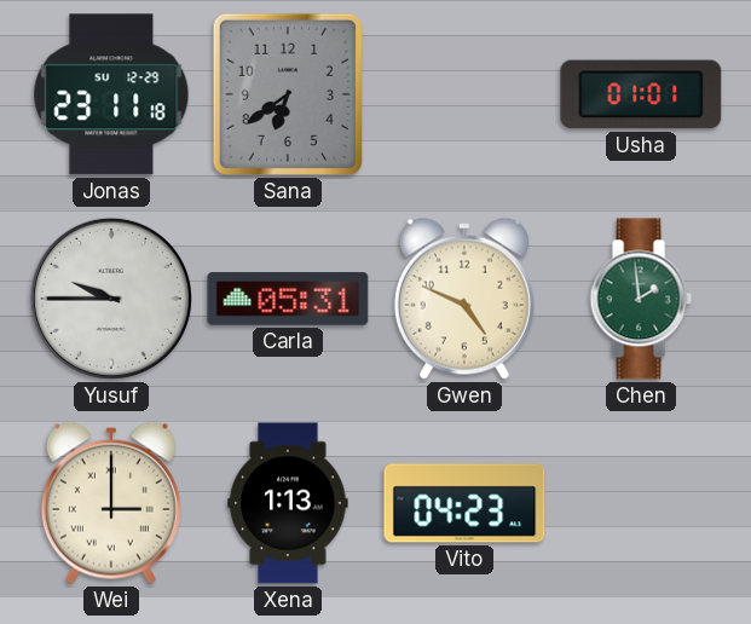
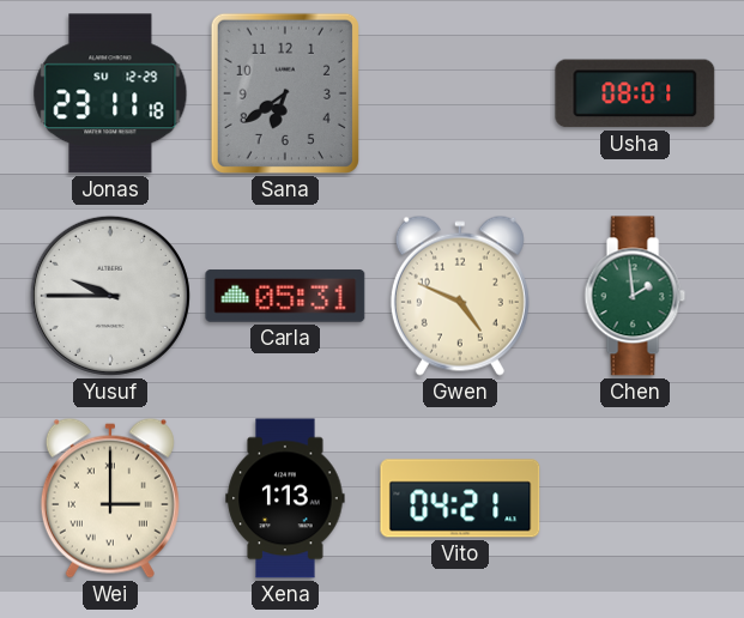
Usha: 01:01 -> 08:01 (635, 93)
Vito: 04:23 -> 04:21 (460, 498)
